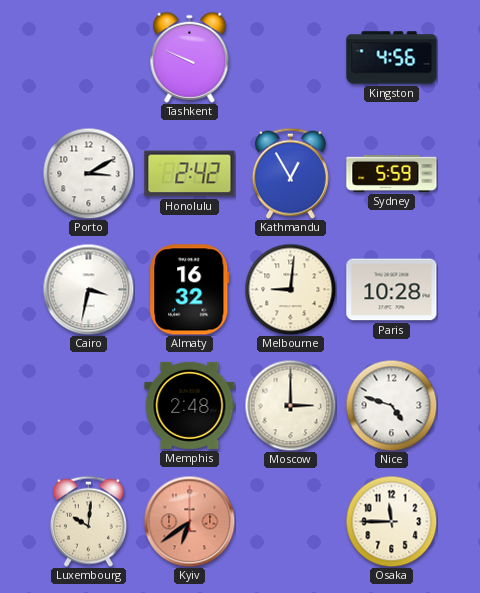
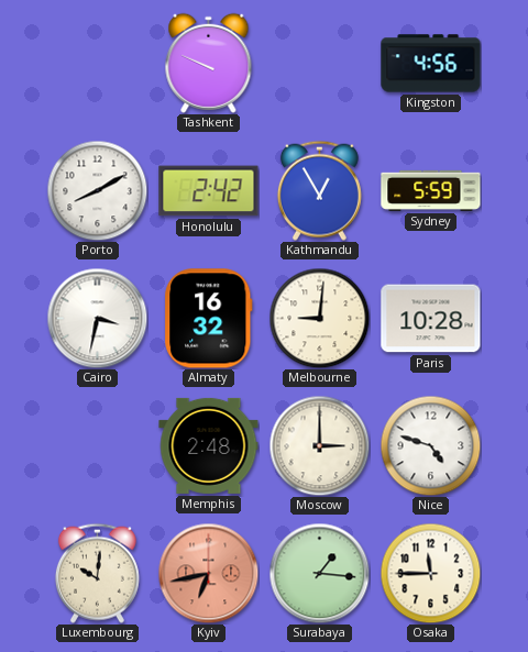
Porto: 3:10 -> 8:10 (97, 190)
Kyiv: 6:39 -> 6:43 (208, 573)
Surabaya: none -> 1:16 (319, 573)
